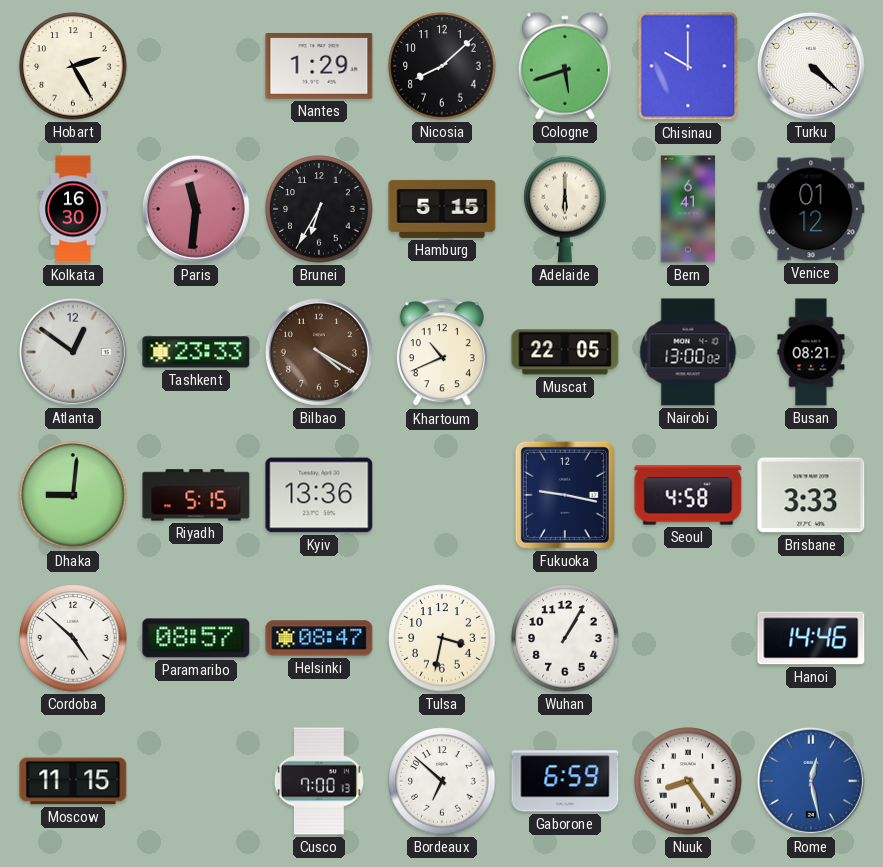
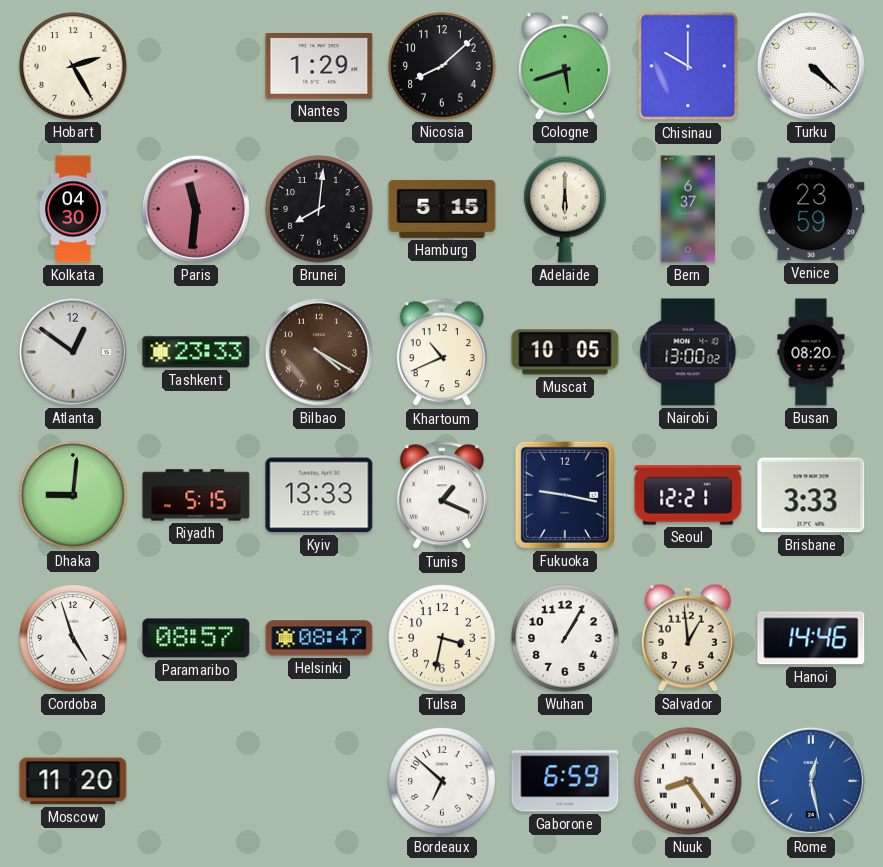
Kolkata: 16:30 -> 04:30 (73, 209)
Brunei: 6:35 -> 8:01 (319, 209)
Bern: 6:41 -> 6:37 (688, 209)
Venice: 01:12 -> 23:59 (811, 209)
Muscat: 22:05 -> 10:05 (565, 352)
Busan: 08:21 -> 08:20 (811, 352)
Kyiv: 13:36 -> 13:33 (319, 495)
Tunis: none -> 1:19 (442, 496)
Seoul: 4:58 -> 12:21 (688, 495)
Cordoba: 4:52 -> 4:57 (73, 638)
Salvador: none -> 12:59 (688, 638)
Moscow: 11:15 -> 11:20 (73, 781)
Cusco: 7:00 -> none (319, 781)
